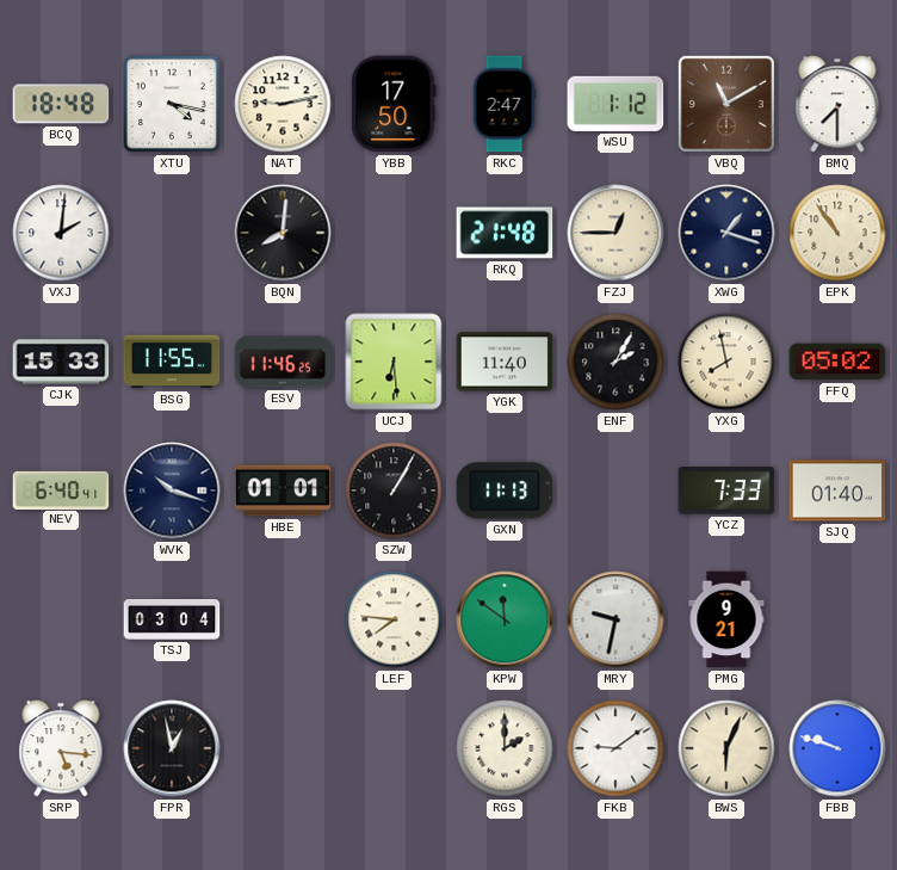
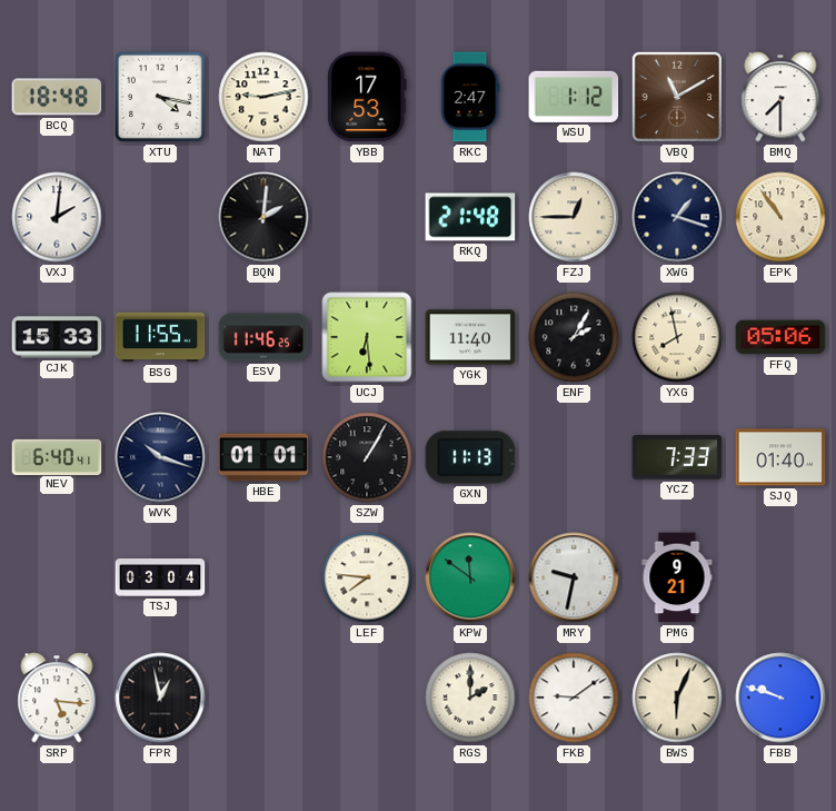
YBB: 17:50 -> 17:53 (367, 97)
BQN: 8:01 -> 2:01 (263, 217)
FFQ: 05:02 -> 05:06 (780, 337)
